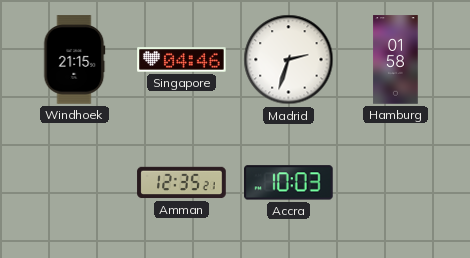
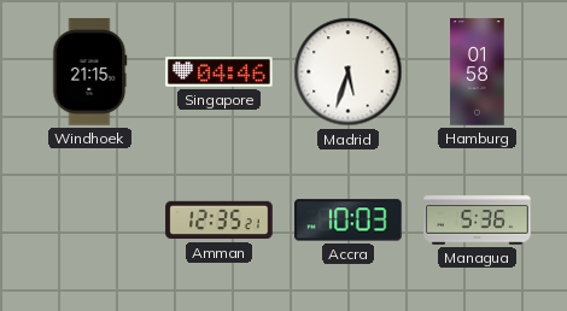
Madrid: 2:33 -> 5:33 (349, 72)
Managua: none -> 5:36 (478, 221)
